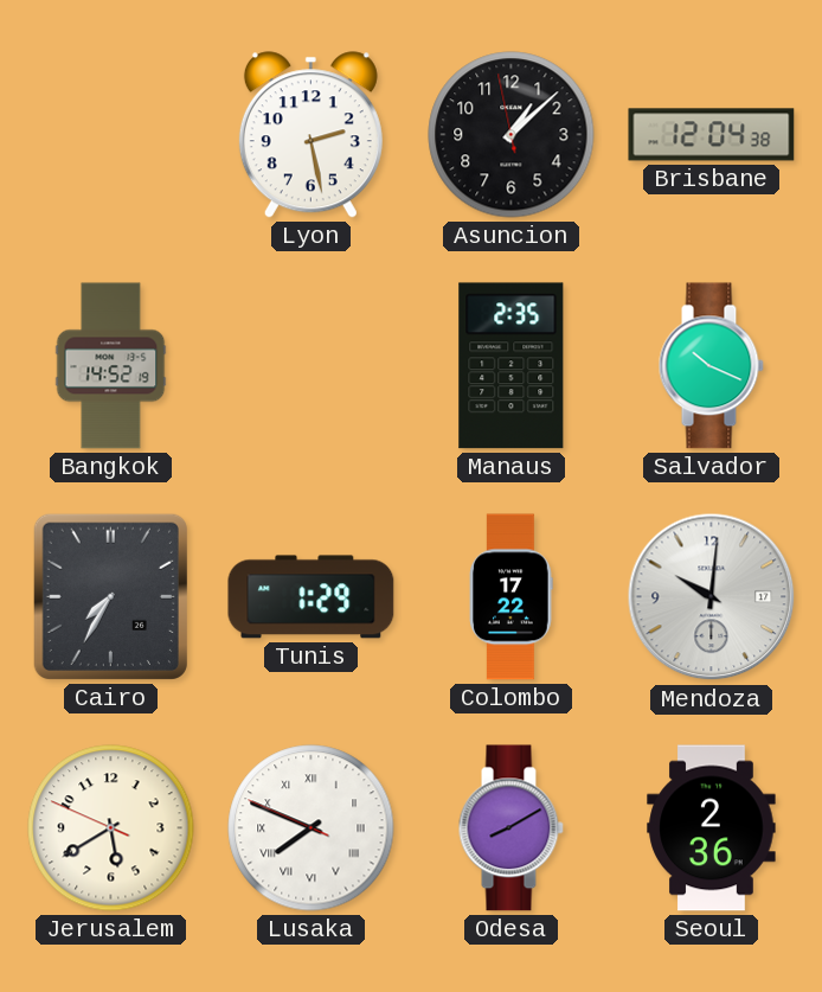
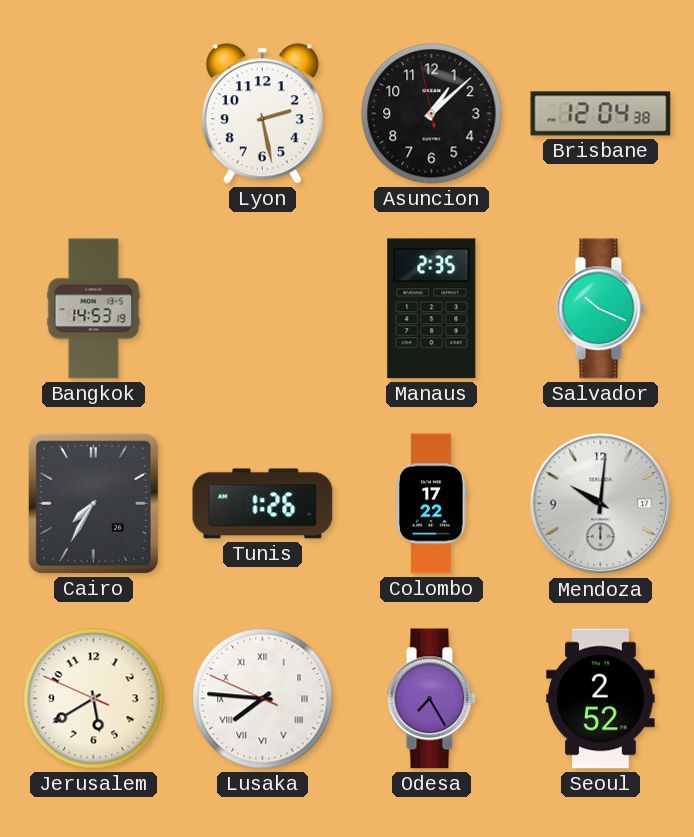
Bangkok: 14:52 -> 14:53 (94, 309)
Tunis: 1:29 -> 1:26 (263, 504)
Lusaka: 7:48 -> 7:45 (263, 699)
Odesa: 8:10 -> 7:25 (431, 699)
Seoul: 2:36 -> 2:52 (601, 699)
